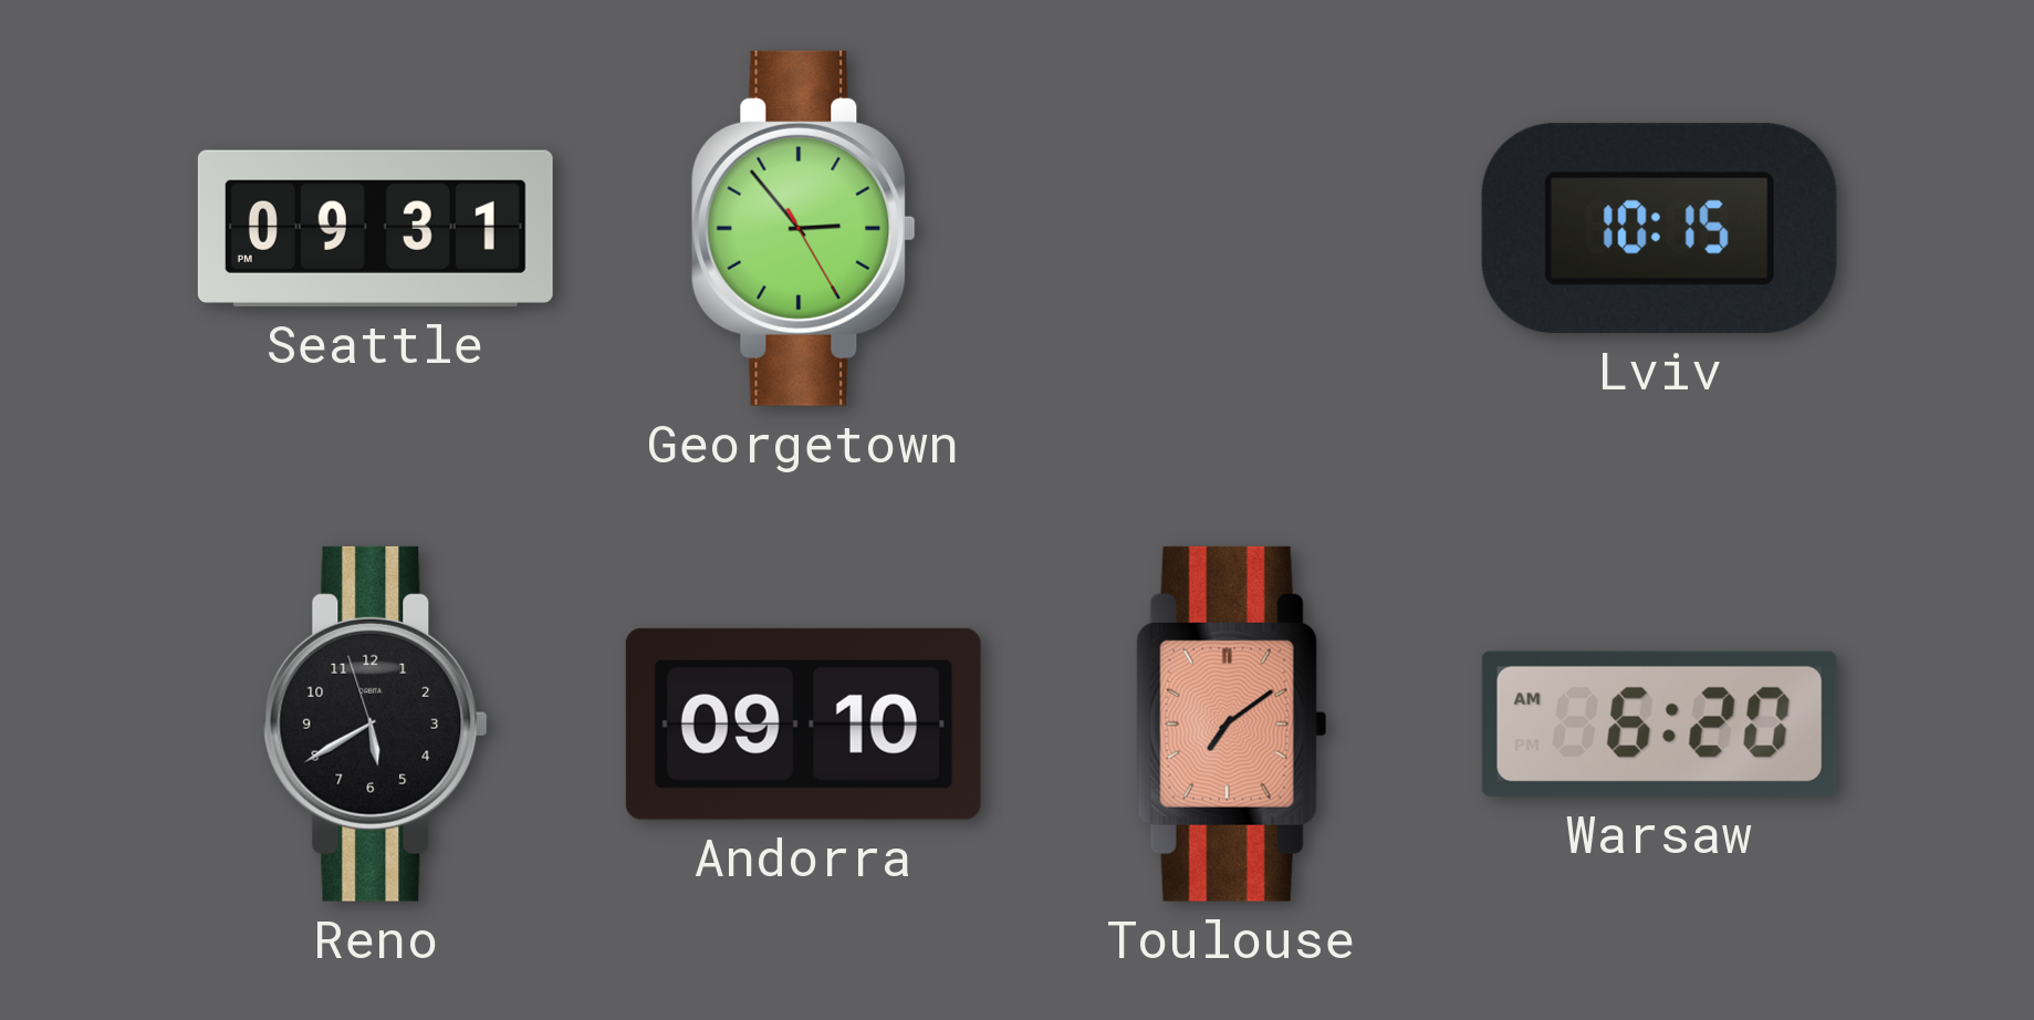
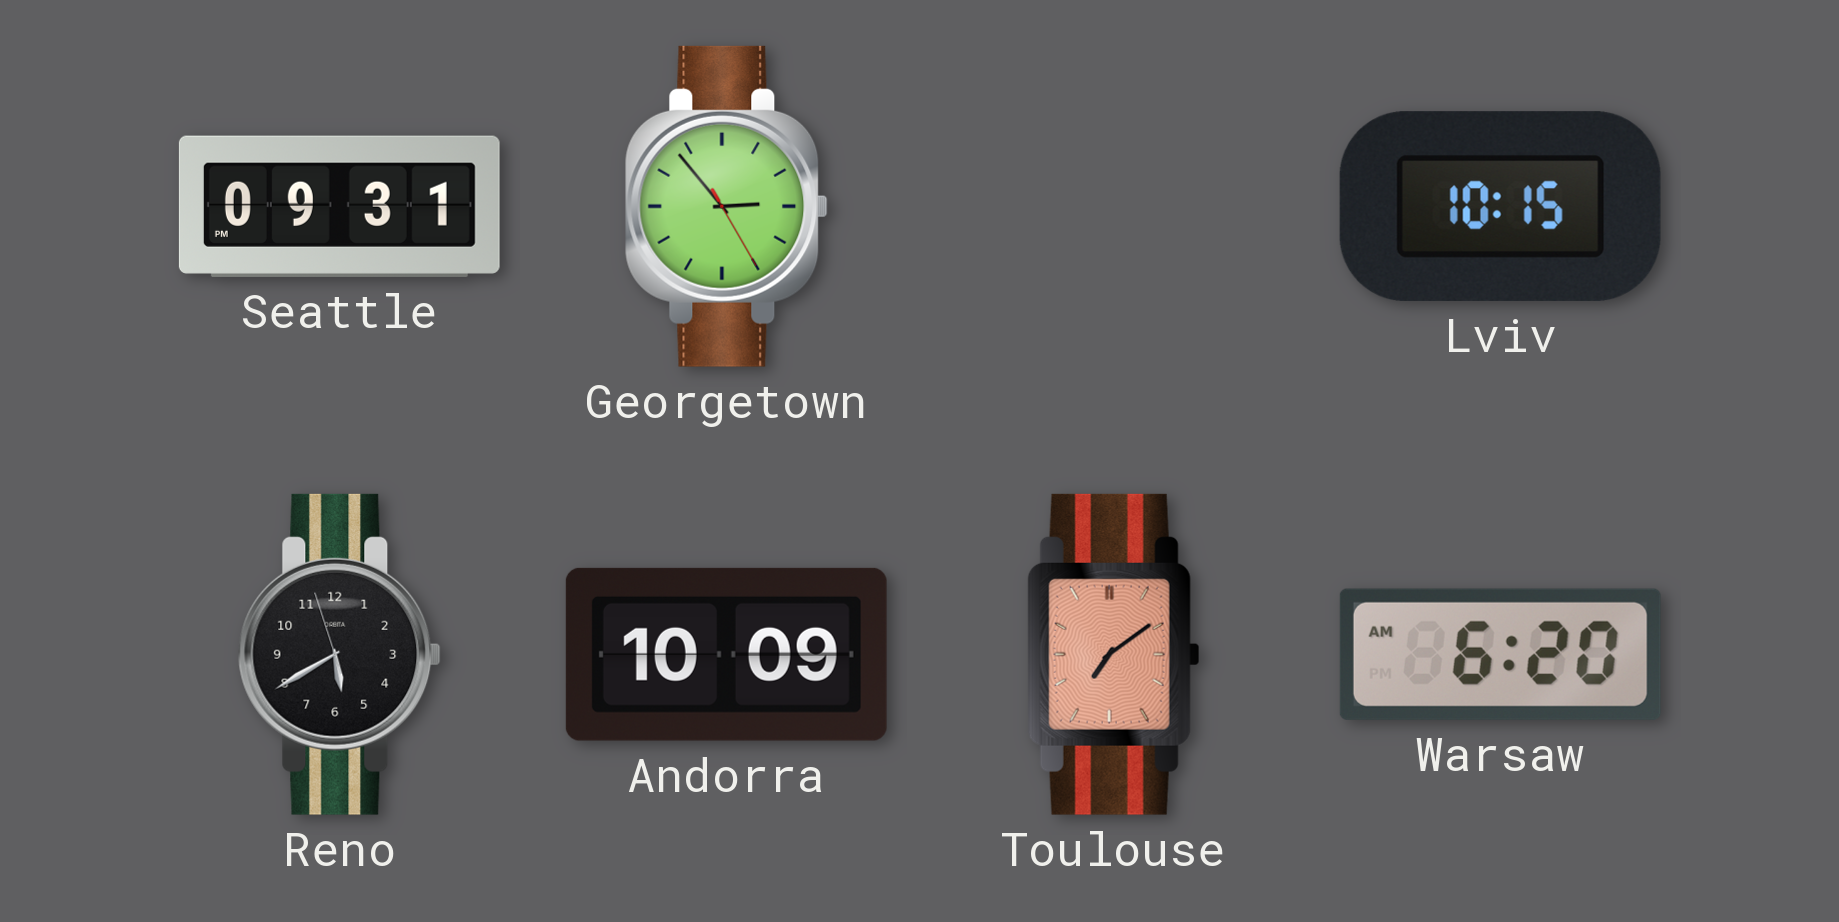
Andorra: 09:10 -> 10:09 (726, 654)
